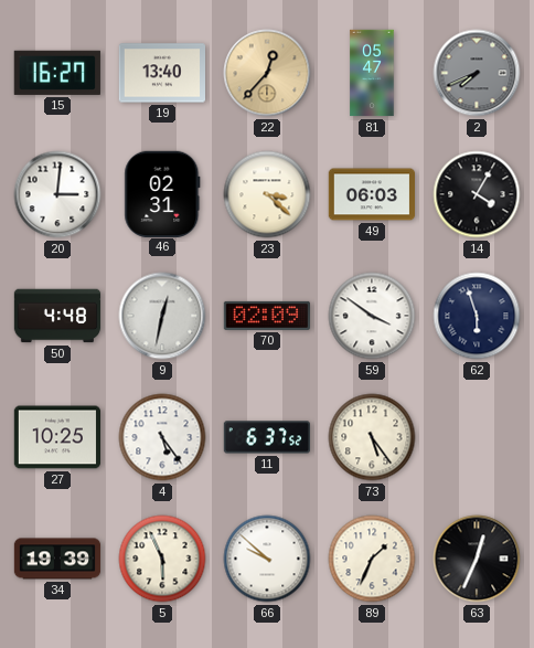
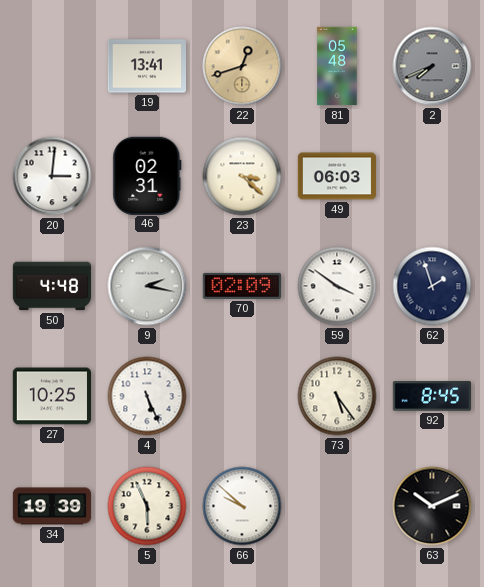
15: 16:27 -> none (57, 73)
19: 13:40 -> 13:41 (146, 66)
22: 12:37 -> 12:42 (242, 66)
81: 05:47 -> 05:48 (337, 66)
14: 4:05 -> none (477, 194)
9: 12:32 -> 2:17 (147, 286)
62: 5:57 -> 1:57 (432, 286)
4: 5:24 -> 5:26 (147, 396)
11: 6:37 -> none (266, 437)
92: none -> 8:45 (431, 396)
89: 1:34 -> none (372, 559)
63: 12:34 -> 10:11 (432, 506)
